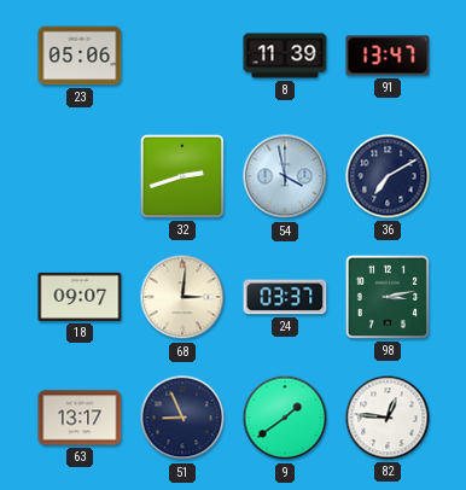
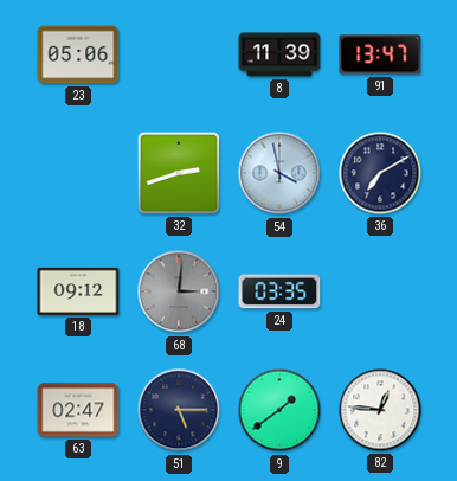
18: 09:07 -> 09:12 (78, 291)
68 dial: cream -> grey (179, 291)
24: 03:37 -> 03:35 (279, 291)
98: 3:13 -> none (388, 297)
63: 13:17 -> 02:47 (78, 410)
51: 8:56 -> 5:15 (179, 410)
